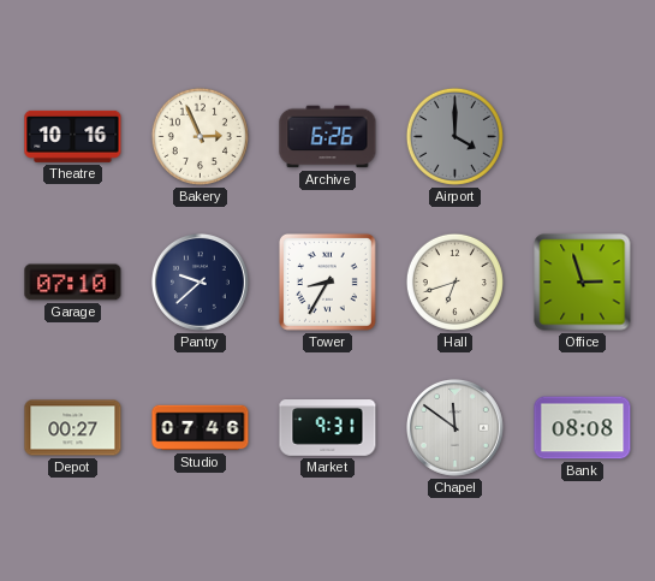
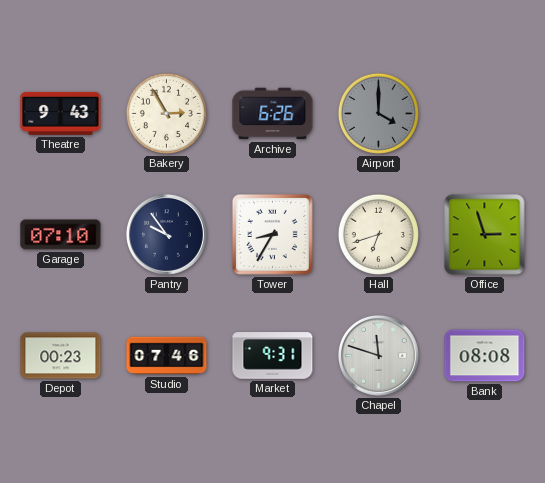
Theatre: 10:16 -> 9:43 (61, 113)
Bakery: 2:56 -> 2:55 (166, 113)
Pantry: 9:38 -> 9:54 (166, 234)
Depot: 00:27 -> 00:23 (61, 356)
Chapel: 11:51 -> 11:48 (378, 355)
